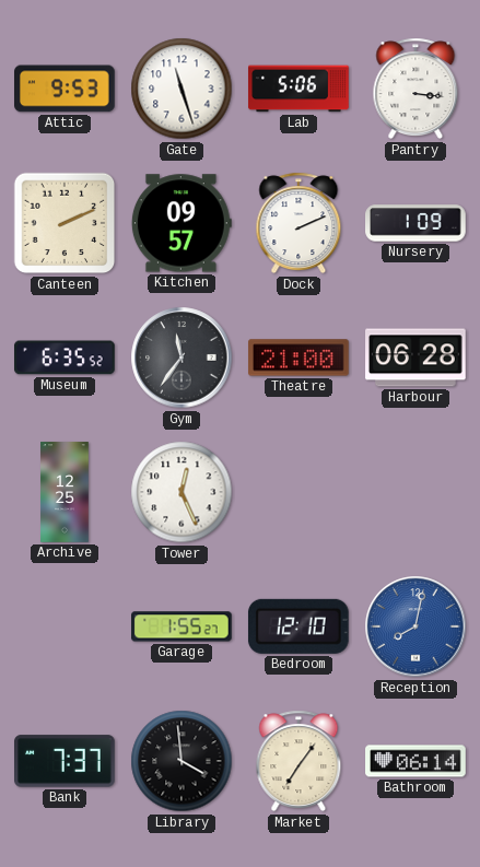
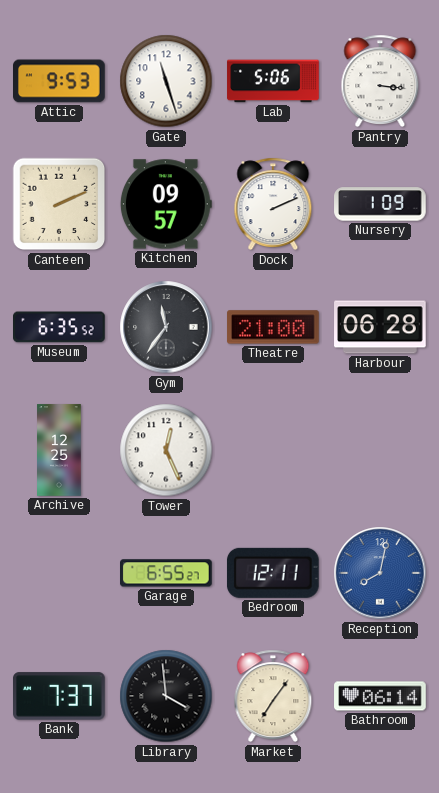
Garage: 1:55 -> 6:55 (167, 573)
Bedroom: 12:10 -> 12:11 (273, 573)
